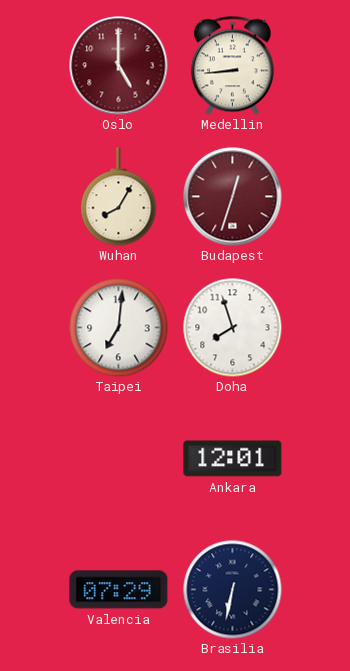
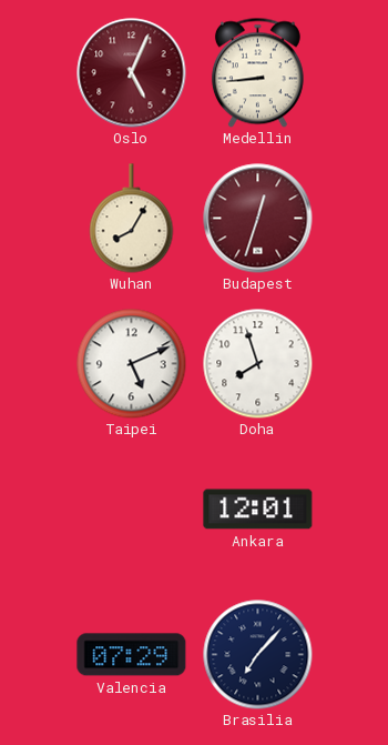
Oslo: 5:00 -> 5:04 (132, 73)
Taipei: 7:01 -> 5:11 (132, 364)
Brasilia: 6:32 -> 7:07 (258, 655)
